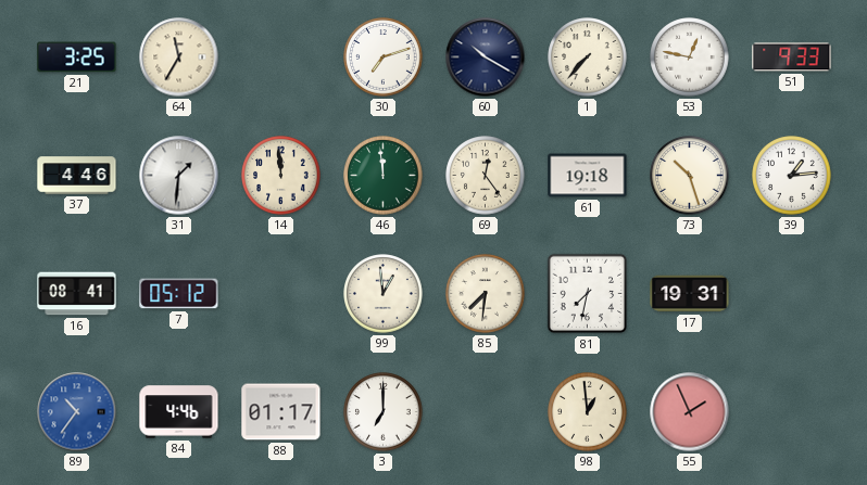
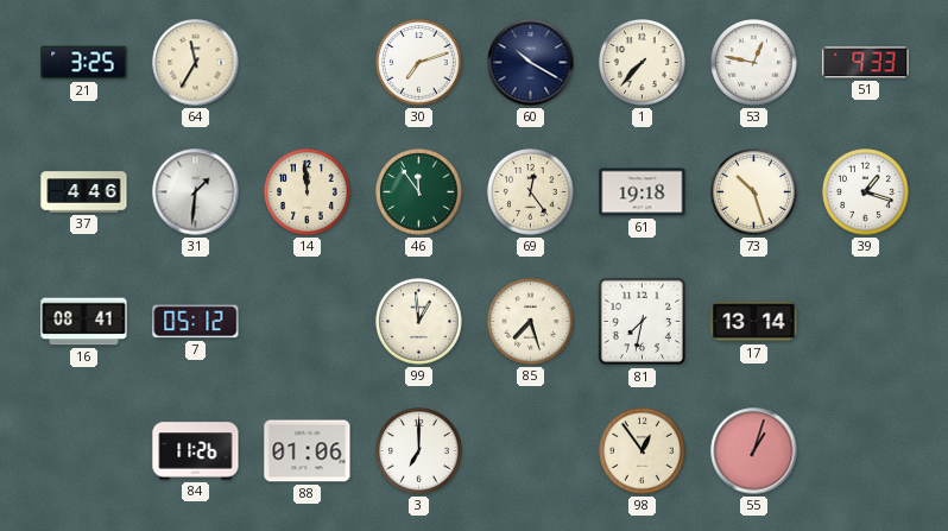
46: 11:59 -> 11:54 (419, 192)
39: 1:14 -> 1:18 (866, 192)
85: 7:31 -> 7:27 (531, 322)
17: 19:31 -> 13:14 (754, 322)
89: 10:36 -> none (77, 412)
84: 4:46 -> 11:26 (196, 451)
88: 01:17 -> 01:06 (308, 451)
98: 12:59 -> 12:54 (643, 451)
55: 1:56 -> 1:03 (754, 451)
